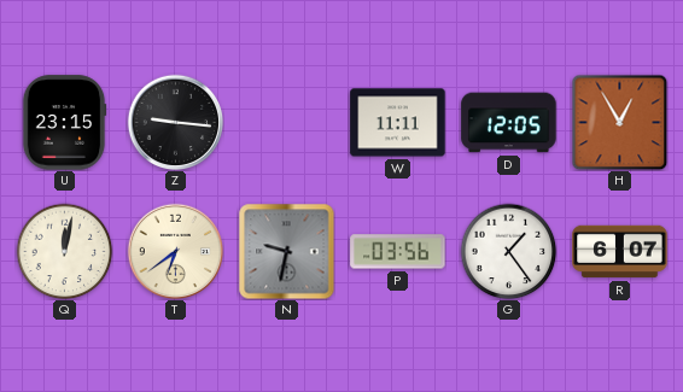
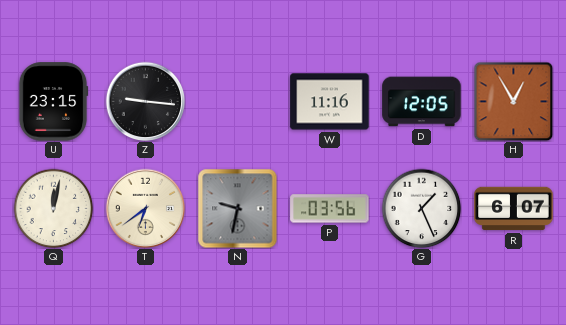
W: 11:11 -> 11:16 (330, 102)
G: 1:24 -> 1:26 (421, 208)
